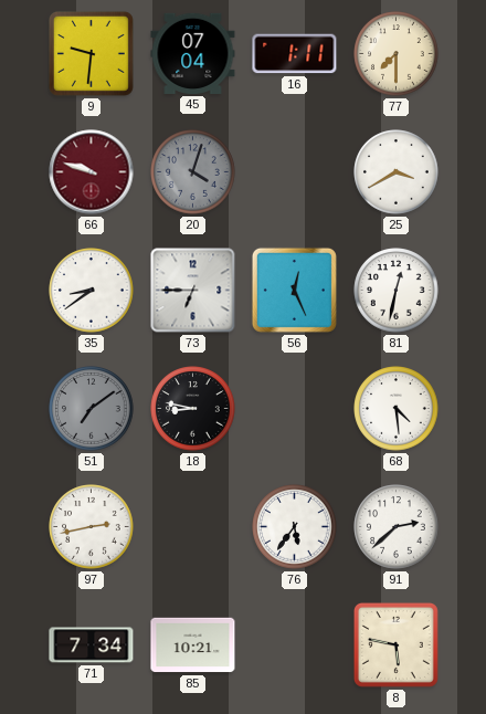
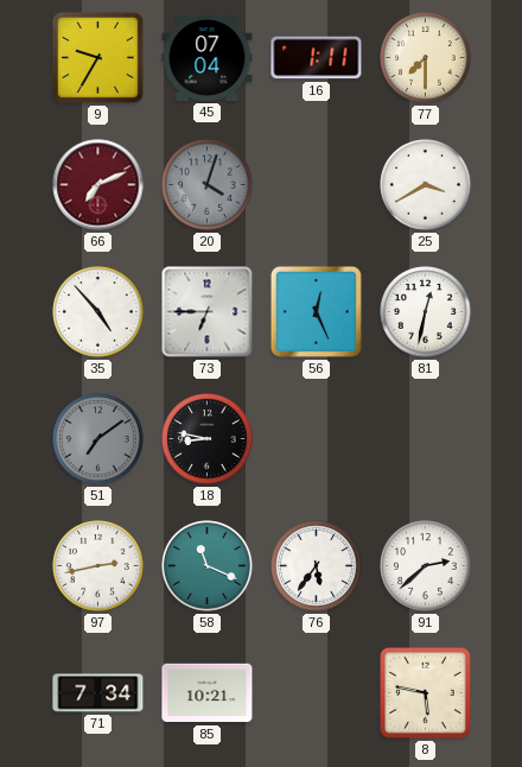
9: 9:31 -> 9:35 (97, 57)
66: 9:48 -> 7:11 (98, 185)
35: 8:39 -> 4:53 (98, 312)
68: 4:29 -> none (397, 409)
58: none -> 11:19 (208, 566)
